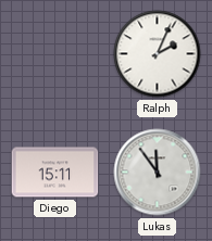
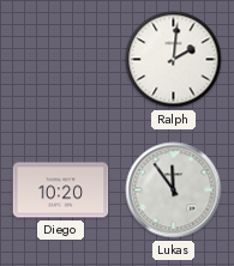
Ralph: 2:04 -> 2:01 (174, 60)
Diego: 15:11 -> 10:20 (61, 191)
